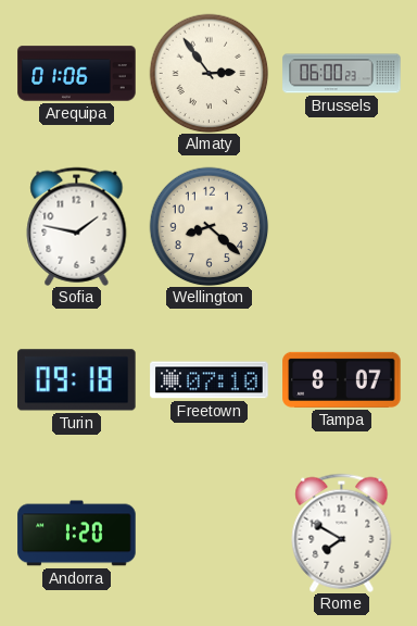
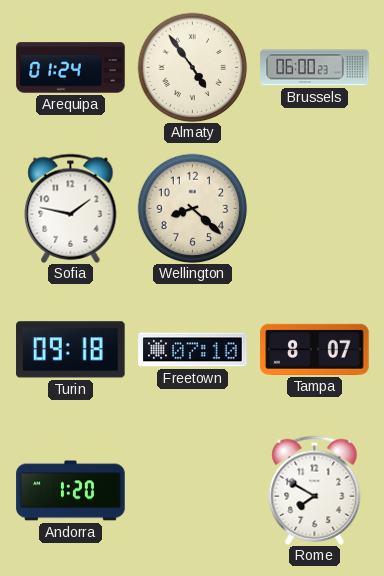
Arequipa: 01:06 -> 01:24 (71, 68)
Almaty: 2:54 -> 4:54 (192, 67)
